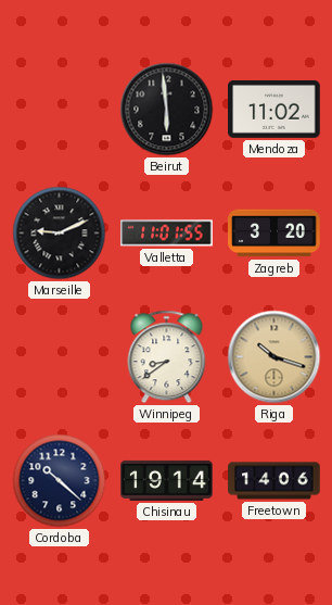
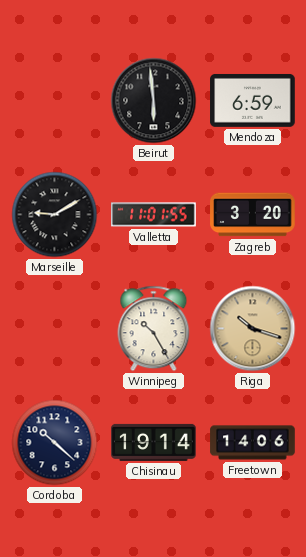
Mendoza: 11:02 -> 6:59 (253, 100)
Marseille: 9:11 -> 9:10 (55, 215)
Winnipeg: 8:39 -> 10:25 (154, 329)
